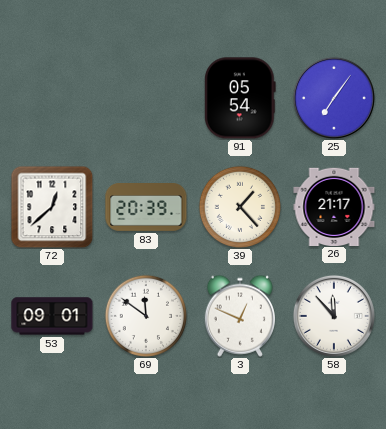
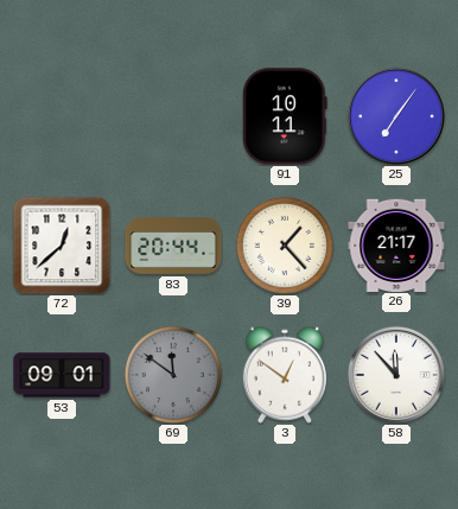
91: 05:54 -> 10:11 (285, 116)
83: 20:39 -> 20:44 (173, 247)
69 dial: white -> grey (172, 374)
3: 12:49 -> 12:51 (285, 375)
